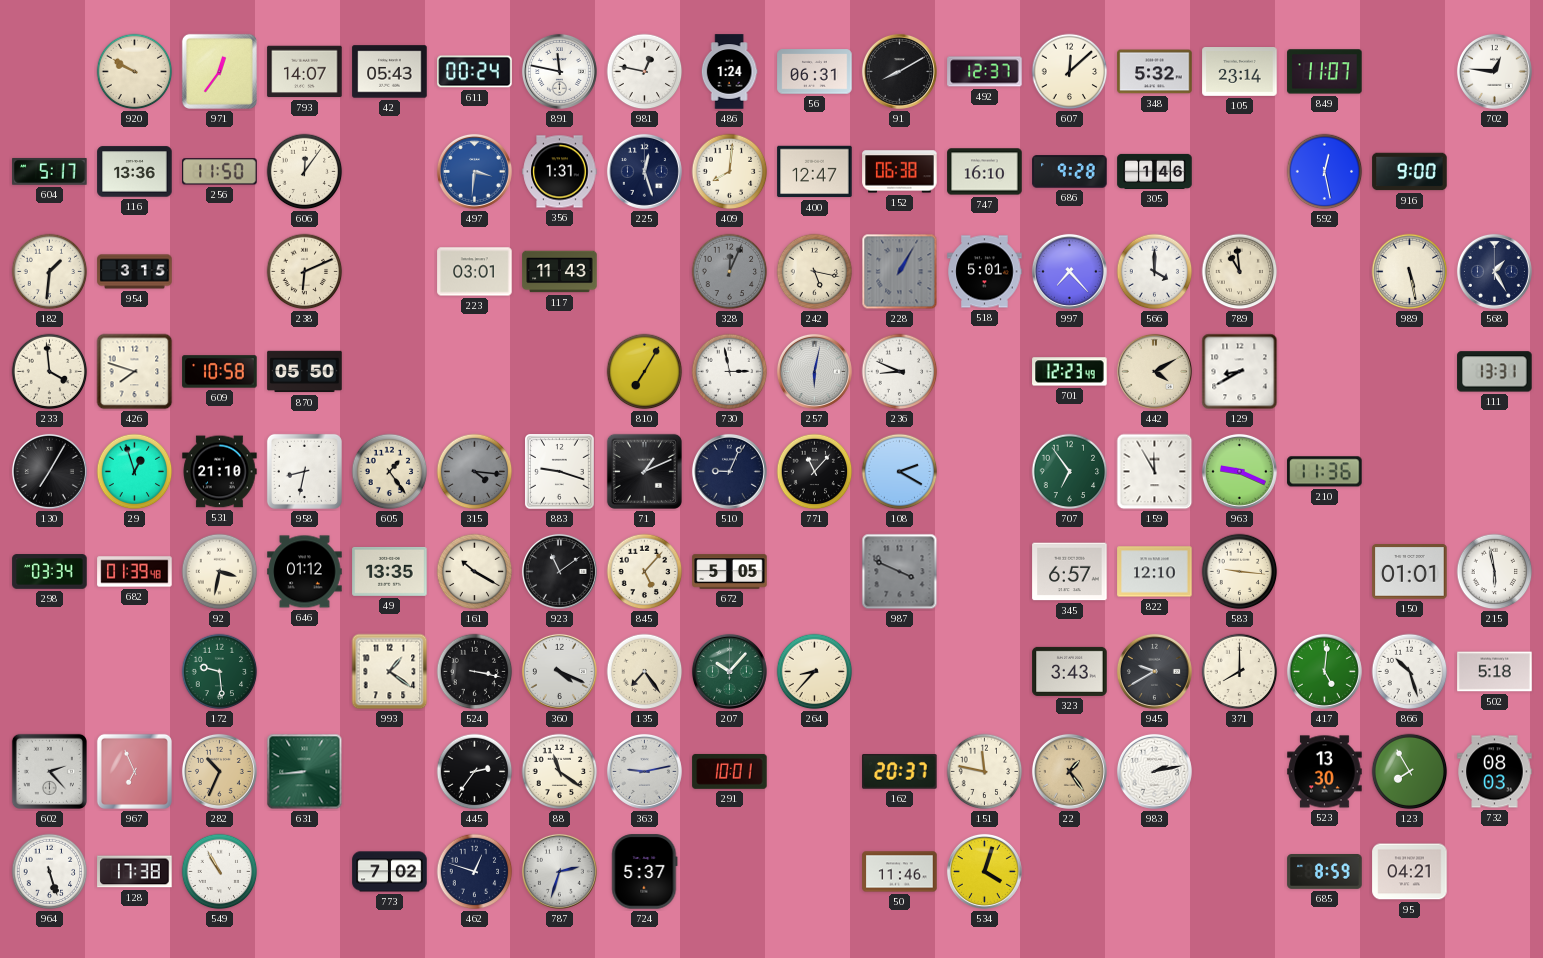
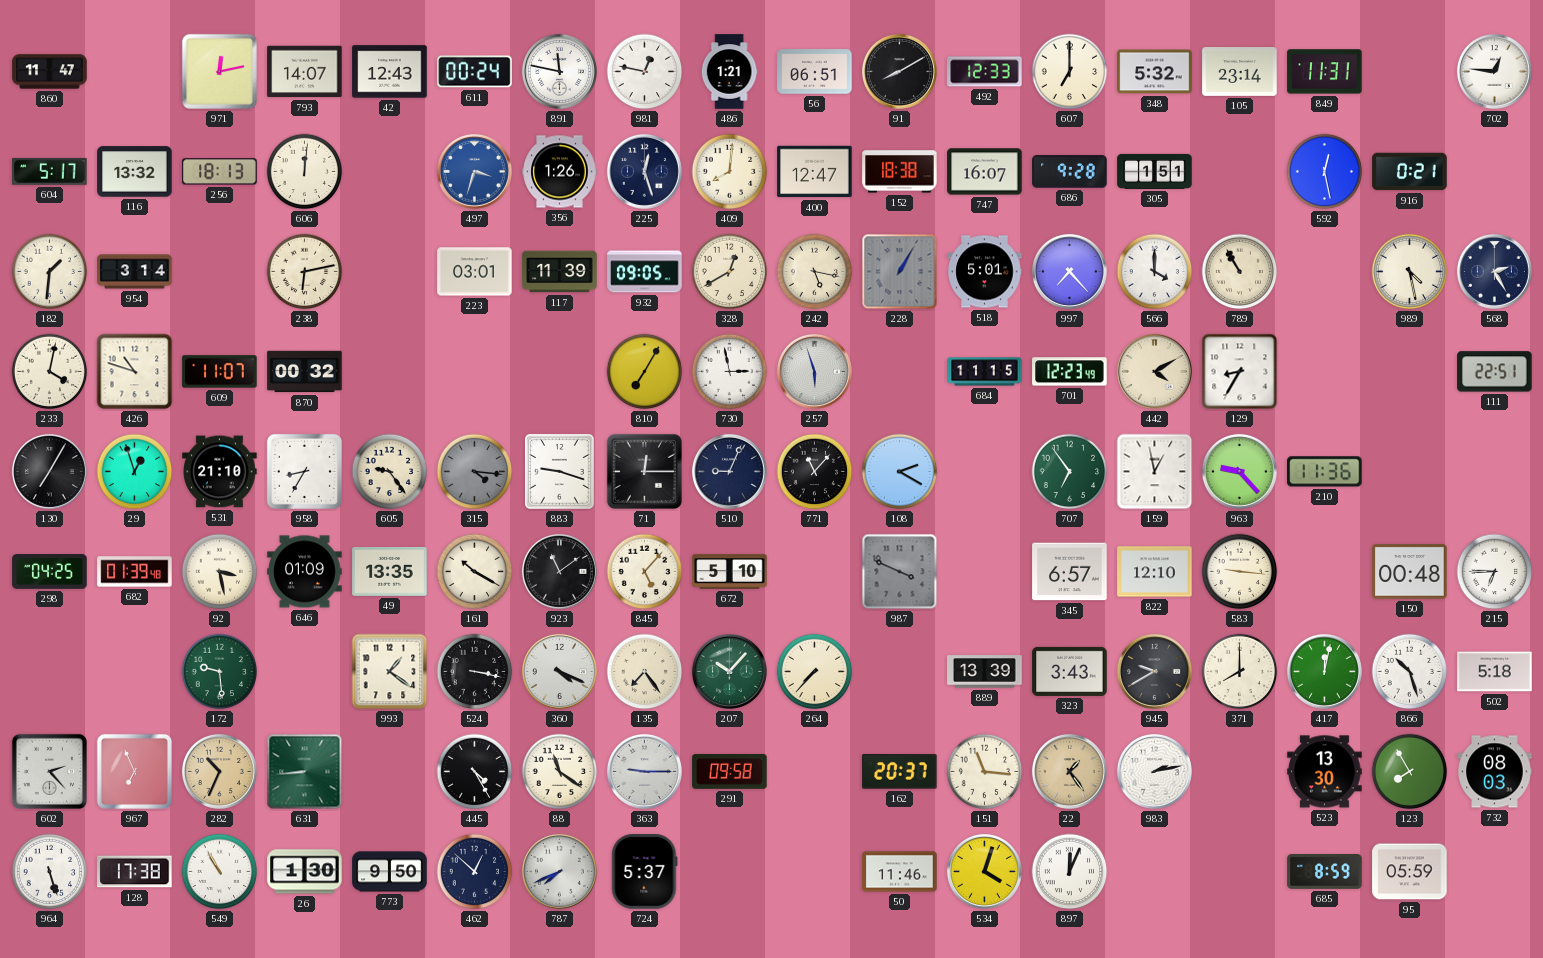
860: none -> 11:47 (50, 72)
920: 9:50 -> none (135, 72)
971: 12:36 -> 12:13 (219, 71)
42: 05:43 -> 12:43 (390, 72)
486: 1:24 -> 1:21 (729, 72)
56: 06:31 -> 06:51 (815, 72)
492: 12:37 -> 12:33 (985, 72)
607: 12:08 -> 7:00 (1070, 72)
849: 11:07 -> 11:31 (1325, 72)
116: 13:36 -> 13:32 (135, 172)
256: 11:50 -> 18:13 (220, 172)
606: 12:06 -> 12:01 (305, 172)
497: 3:31 -> 3:33 (474, 171)
356: 1:31 -> 1:26 (560, 172)
152: 06:38 -> 18:38 (900, 172)
747: 16:10 -> 16:07 (985, 172)
305: 1:46 -> 1:51 (1155, 171)
916: 9:00 -> 0:21 (1410, 172)
954: 3:15 -> 3:14 (135, 272)
238: 6:11 -> 6:13 (305, 272)
117: 11:43 -> 11:39 (560, 272)
932: none -> 09:05 (645, 272)
328: 12:04 -> 12:40 (730, 272)
328 dial: grey -> cream (730, 272)
789: 10:59 -> 10:55 (1240, 272)
989: 5:28 -> 4:28 (1410, 272)
568: 1:25 -> 2:25 (1494, 271)
233: 3:59 -> 4:02 (50, 372)
426: 7:48 -> 10:48 (135, 372)
609: 10:58 -> 11:07 (220, 372)
870: 05:50 -> 00:32 (305, 372)
257: 6:02 -> 5:57 (814, 371)
236: 8:49 -> none (900, 372)
684: none -> 11:15 (985, 372)
129: 8:40 -> 8:35 (1240, 372)
111: 13:31 -> 22:51 (1495, 372)
958: 8:32 -> 8:35 (304, 471)
605: 1:24 -> 9:24 (390, 472)
71: 1:11 -> 12:15 (644, 471)
159: 11:55 -> 12:58 (1155, 472)
963: 9:19 -> 9:23 (1239, 471)
298: 03:34 -> 04:25 (50, 572)
92: 3:32 -> 3:28 (220, 572)
646: 01:12 -> 01:09 (305, 572)
672: 5:05 -> 5:10 (730, 572)
150: 01:01 -> 00:48 (1410, 572)
215: 5:58 -> 6:45 (1495, 572)
264: 8:37 -> 7:37 (815, 672)
889: none -> 13:39 (985, 672)
417: 5:01 -> 12:02 (1324, 671)
445: 2:36 -> 4:25 (475, 772)
363: 9:13 -> 9:15 (644, 771)
291: 10:01 -> 09:58 (730, 772)
151: 11:47 -> 11:16 (985, 772)
26: none -> 1:30 (305, 872)
773: 7:02 -> 9:50 (390, 872)
462: 12:48 -> 12:52 (475, 872)
787: 2:33 -> 7:41 (559, 871)
897: none -> 12:04 (1070, 872)
95: 04:21 -> 05:59 (1410, 872)
